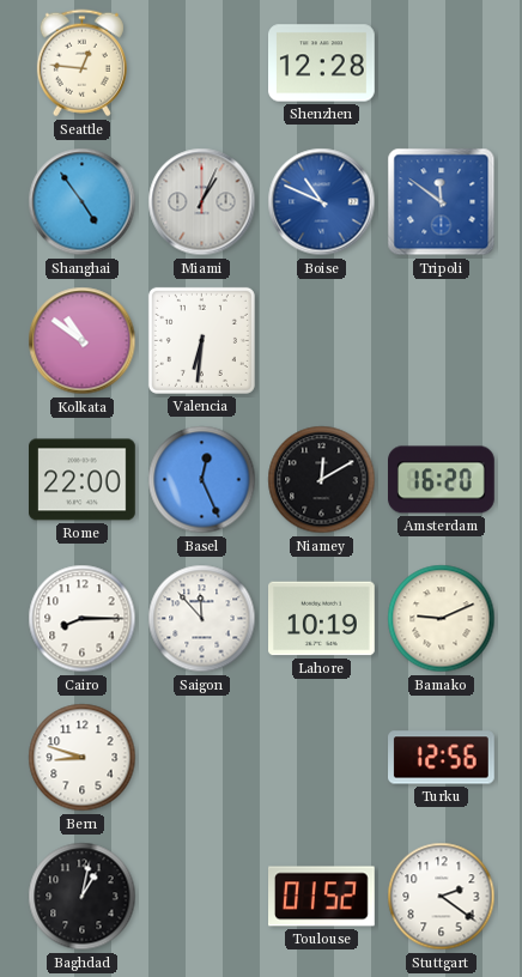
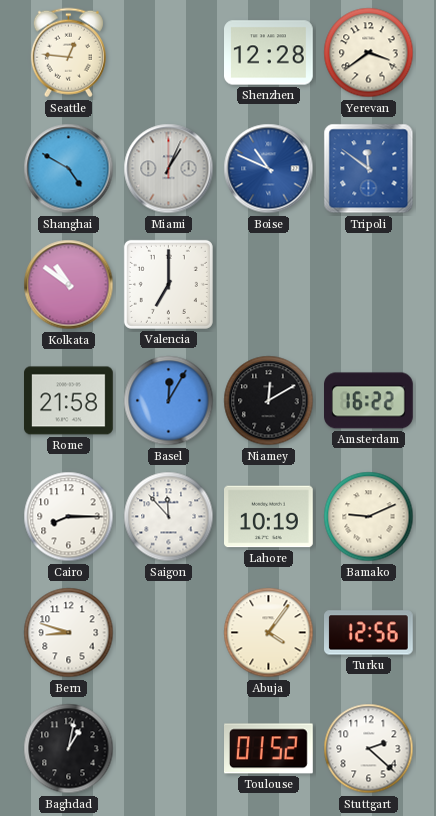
Yerevan: none -> 3:39 (369, 53)
Shanghai: 4:54 -> 4:50 (69, 169)
Valencia: 6:31 -> 7:00 (168, 284)
Rome: 22:00 -> 21:58 (69, 401)
Basel: 12:26 -> 12:05 (169, 401)
Amsterdam: 16:20 -> 16:22 (369, 401)
Abuja: none -> 4:06 (269, 633)
Stuttgart: 2:21 -> 2:22 (369, 749)
